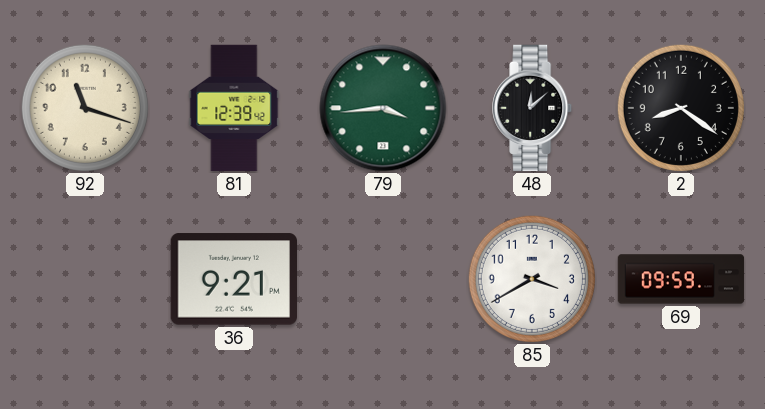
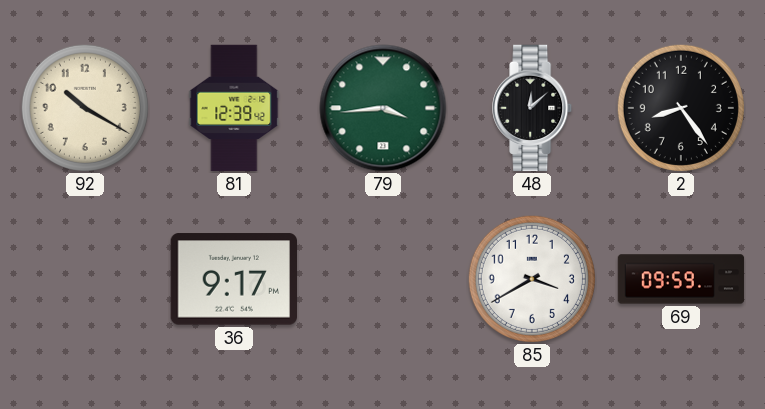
92: 11:18 -> 10:20 (85, 108)
2: 8:21 -> 8:24 (681, 108)
36: 9:21 -> 9:17 (233, 279)
